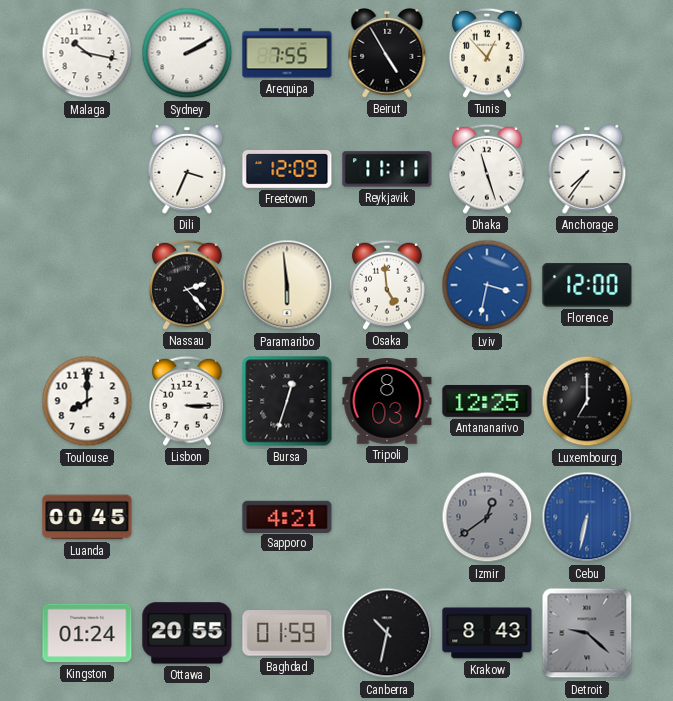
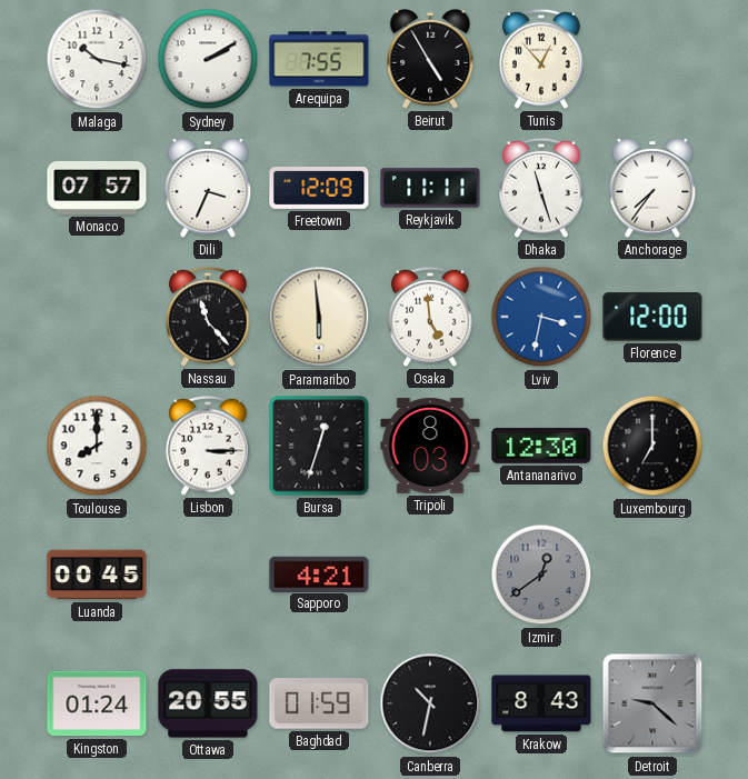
Monaco: none -> 07:57 (97, 188)
Nassau: 2:23 -> 11:23 (208, 317)
Antananarivo: 12:25 -> 12:30 (541, 446)
Cebu: 6:32 -> none (587, 517)
